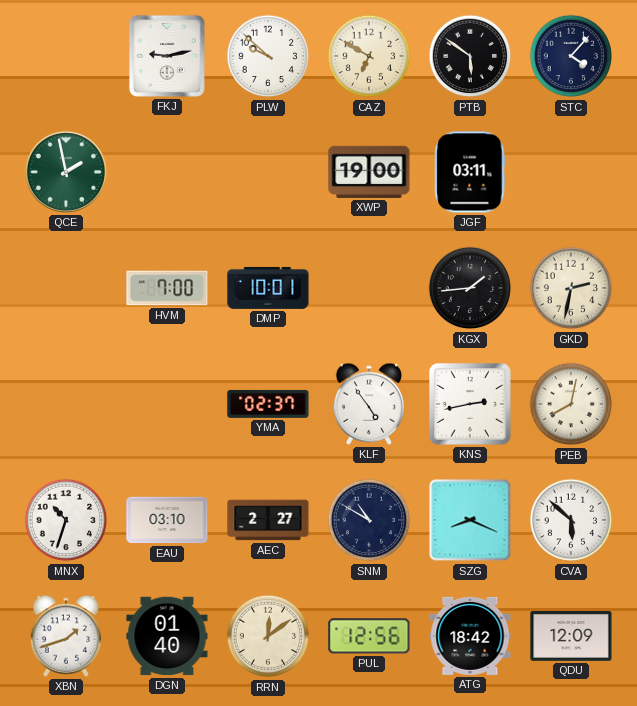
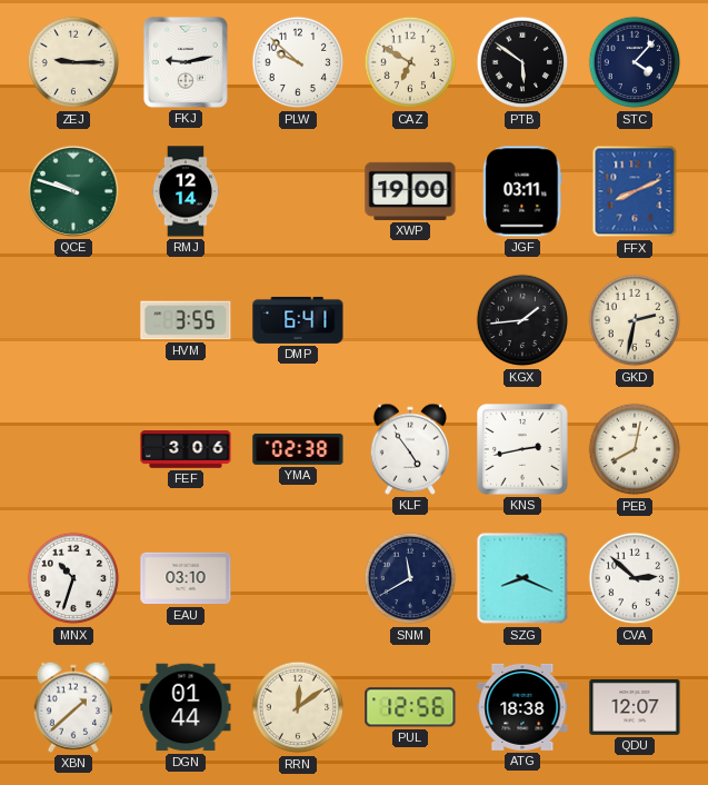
ZEJ: none -> 9:15 (73, 62)
QCE: 1:58 -> 9:48 (73, 191)
RMJ: none -> 12:14 (185, 191)
FFX: none -> 8:11 (635, 191)
HVM: 7:00 -> 3:55 (186, 320)
DMP: 10:01 -> 6:41 (298, 320)
FEF: none -> 3:06 (186, 449)
YMA: 02:37 -> 02:38 (298, 449)
AEC: 2:27 -> none (268, 520)
SNM: 10:50 -> 11:40 (410, 578)
CVA: 5:52 -> 2:52 (635, 578)
XBN: 1:42 -> 1:38 (72, 707)
DGN: 01:40 -> 01:44 (186, 707)
ATG: 18:42 -> 18:38 (522, 707)
QDU: 12:09 -> 12:07 (635, 708)
